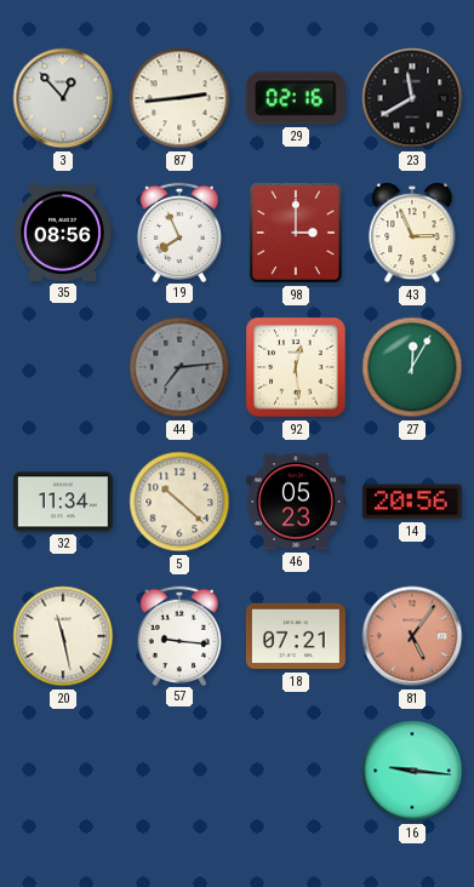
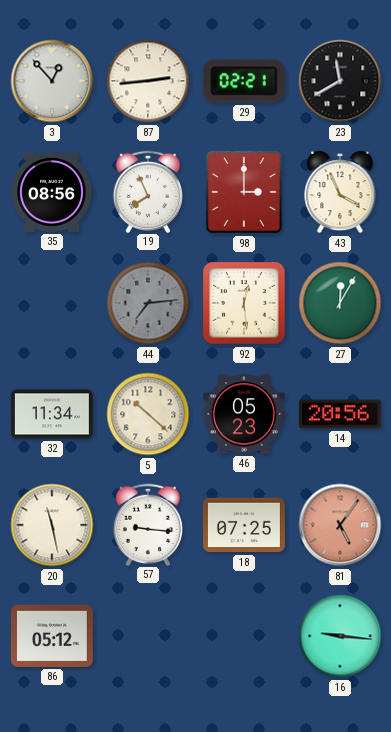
29: 02:16 -> 02:21 (244, 81)
43: 2:56 -> 3:56 (340, 192)
18: 07:21 -> 07:25 (244, 525)
86: none -> 05:12 (52, 636)
